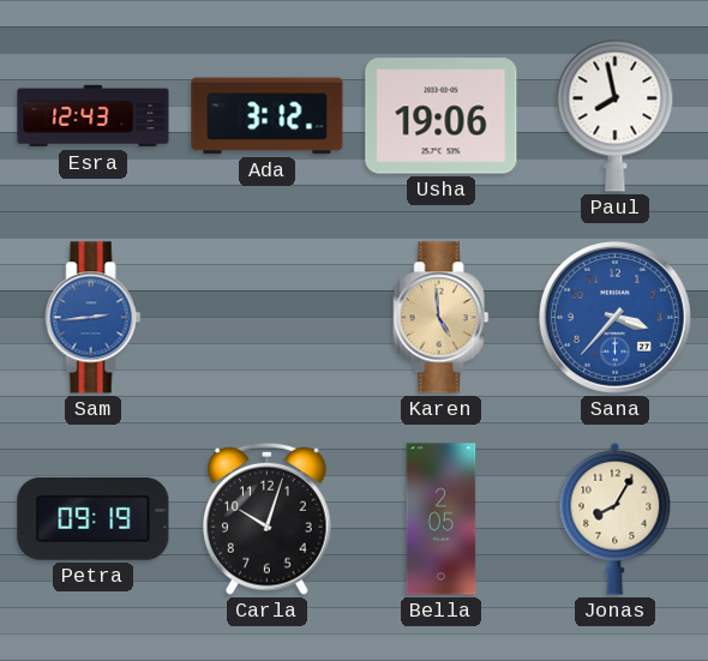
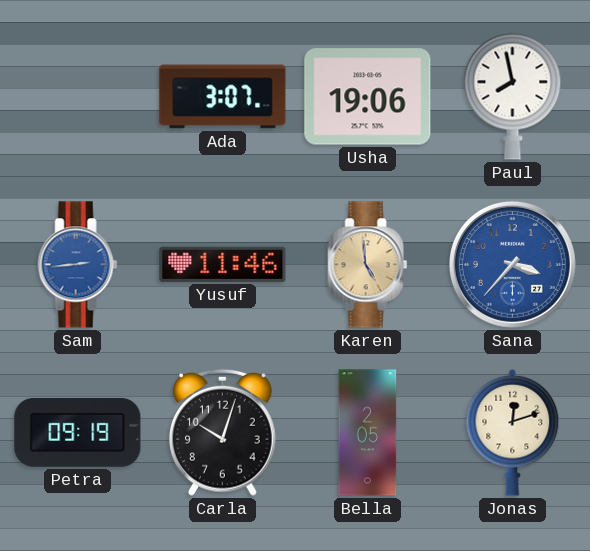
Esra: 12:43 -> none (94, 116)
Ada: 3:12 -> 3:07 (223, 97)
Yusuf: none -> 11:46 (223, 264)
Jonas: 8:05 -> 12:12 (513, 432)
